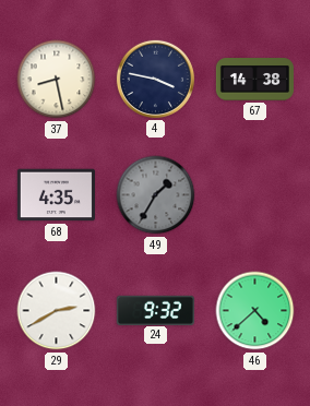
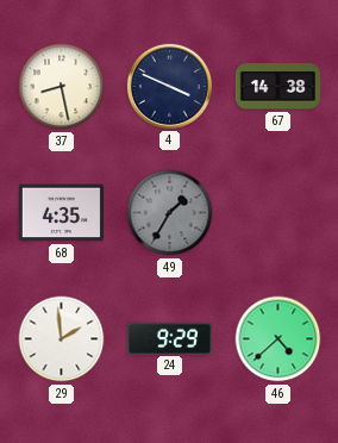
4: 3:47 -> 3:49 (169, 86)
29: 2:40 -> 1:59 (62, 339)
24: 9:32 -> 9:29 (169, 338)
